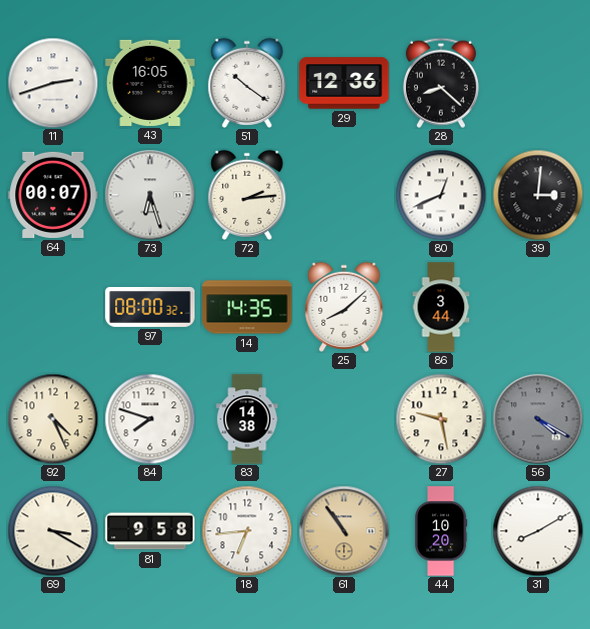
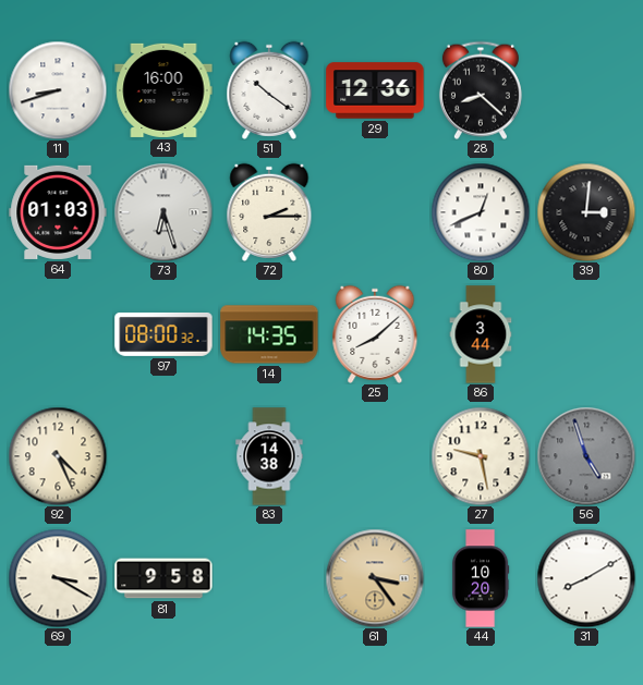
11: 2:42 -> 8:42 (58, 90)
43: 16:05 -> 16:00 (163, 90)
64: 00:07 -> 01:03 (58, 212)
72: 2:14 -> 2:15 (269, 212)
84: 7:48 -> none (150, 419)
56: 4:20 -> 4:57 (586, 456)
18: 6:44 -> none (247, 531)
61: 10:54 -> 3:24 (375, 578)
